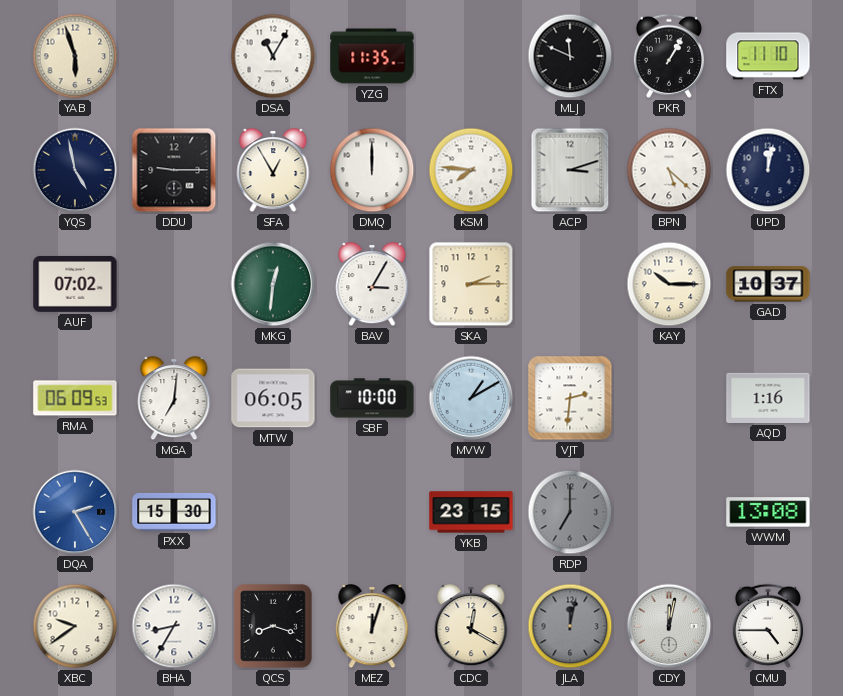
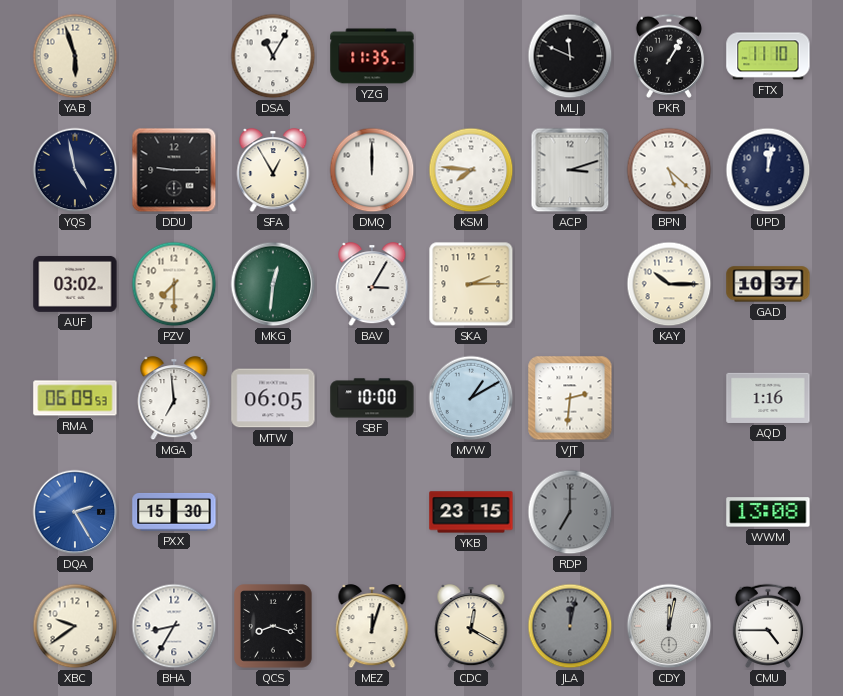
AUF: 07:02 -> 03:02 (75, 284)
PZV: none -> 7:30 (174, 284)
MGA: 7:01 -> 6:59 (174, 399)
